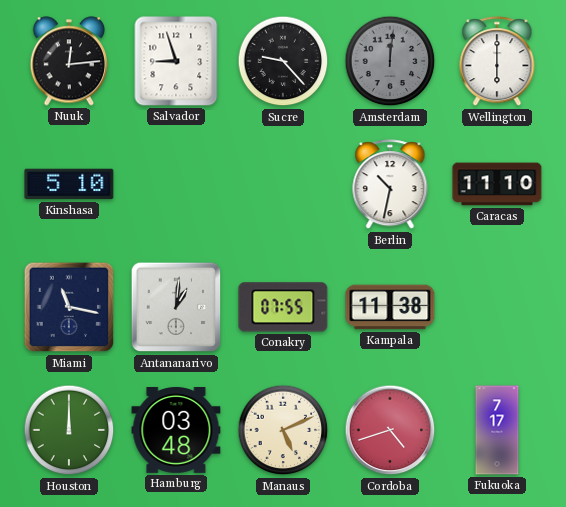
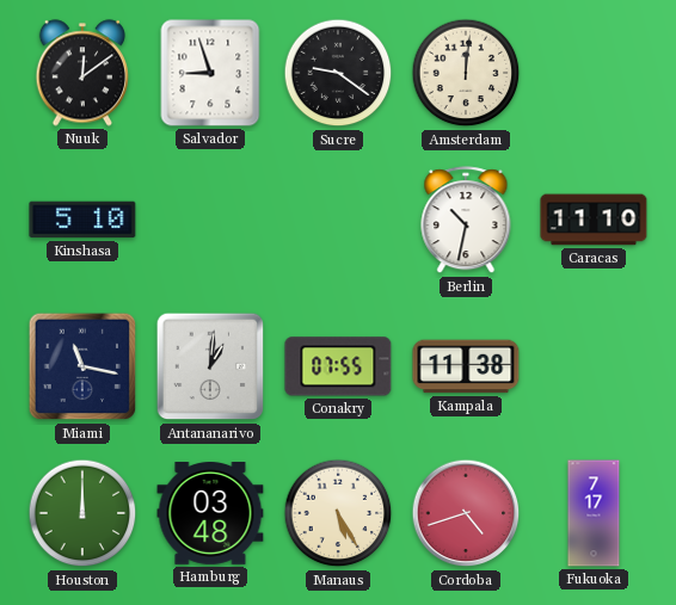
Nuuk: 12:14 -> 12:09 (81, 73)
Sucre: 9:23 -> 9:21 (338, 73)
Amsterdam dial: grey -> cream (466, 73)
Wellington: 6:00 -> none (497, 62)
Manaus: 5:11 -> 5:25 (338, 513)
